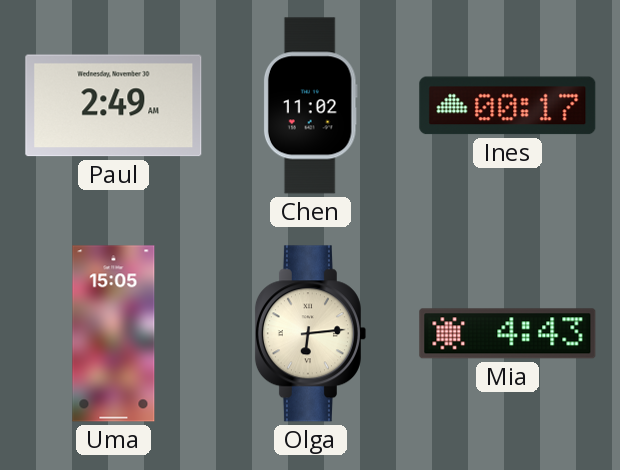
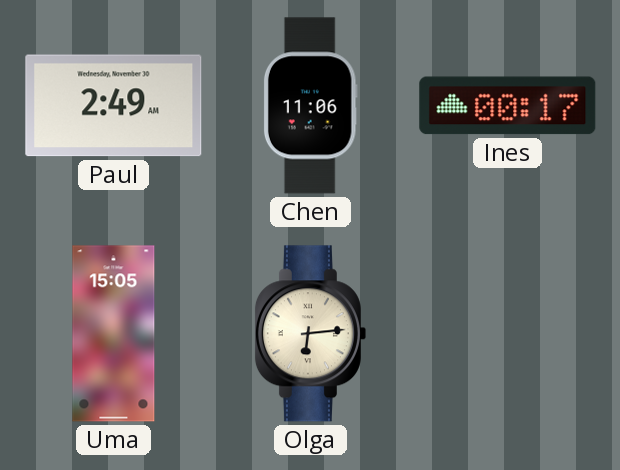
Chen: 11:02 -> 11:06 (310, 106)
Mia: 4:43 -> none (508, 334)
